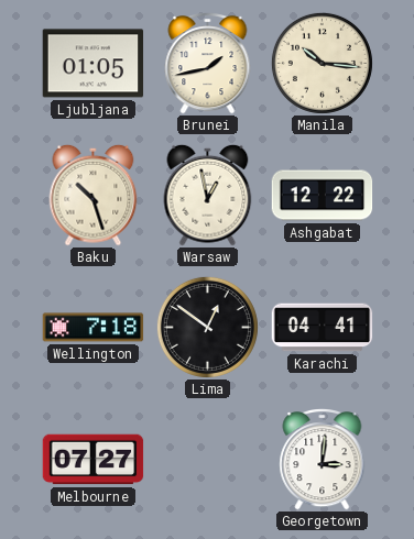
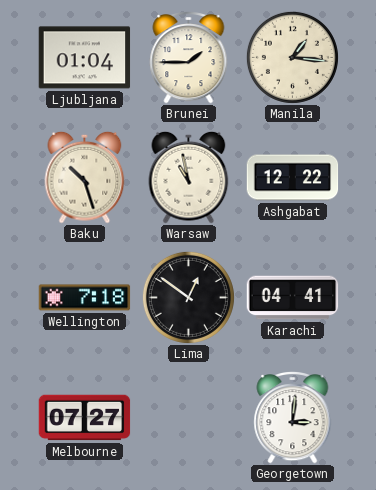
Ljubljana: 01:05 -> 01:04 (85, 58)
Brunei: 1:43 -> 1:45 (189, 58)
Manila: 10:16 -> 1:16 (292, 57)
Warsaw: 12:58 -> 10:58 (189, 177)
